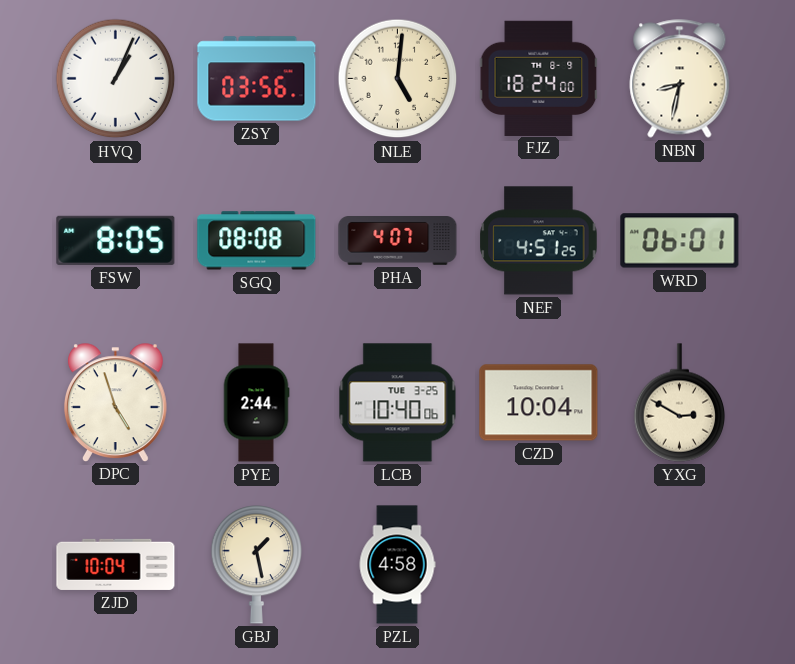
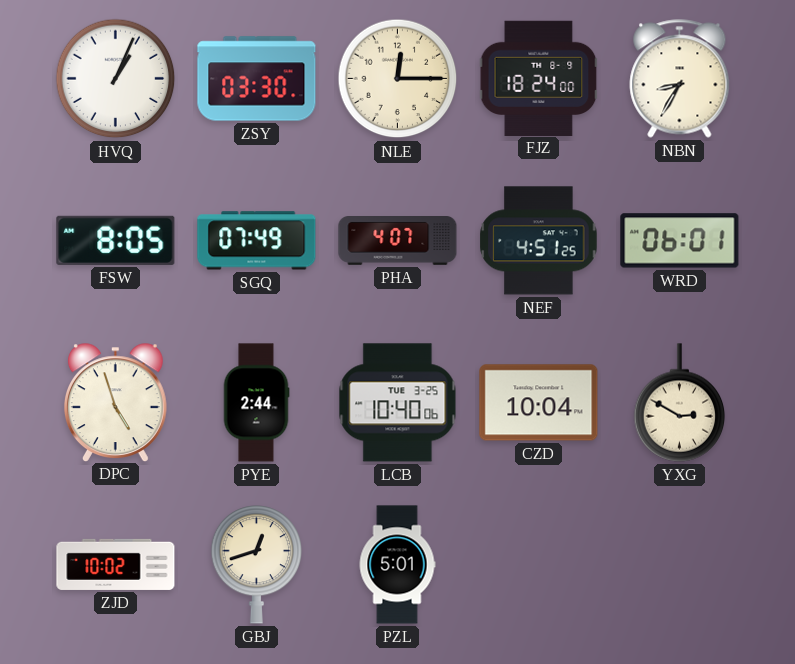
ZSY: 03:56 -> 03:30 (257, 79)
NLE: 5:01 -> 12:15 (398, 79)
NBN: 8:32 -> 8:35 (680, 79)
SGQ: 08:08 -> 07:49 (257, 241)
ZJD: 10:04 -> 10:02 (116, 564)
GBJ: 1:28 -> 12:42 (257, 565)
PZL: 4:58 -> 5:01 (397, 565)
